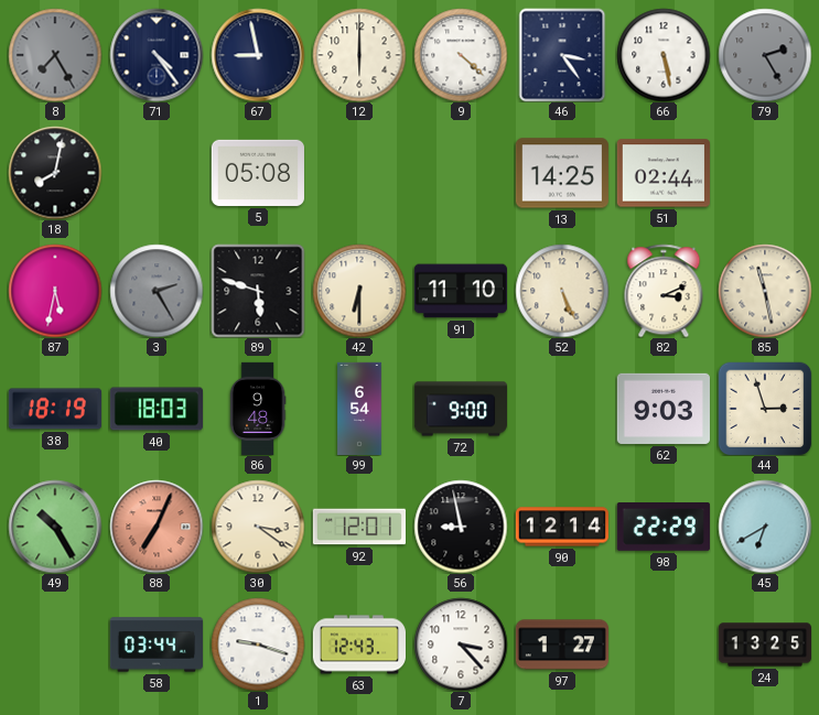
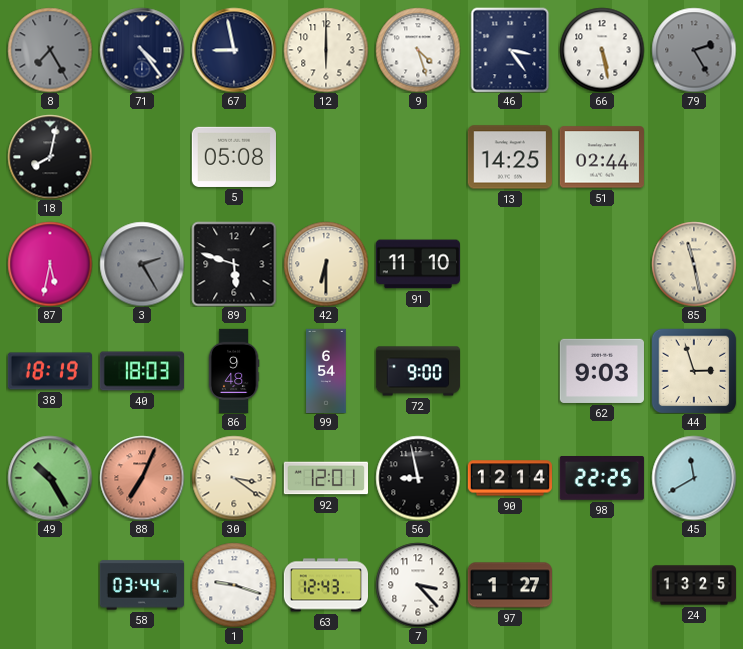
9: 4:22 -> 4:27 (418, 50)
52: 5:26 -> none (562, 291)
82: 3:11 -> none (664, 291)
98: 22:29 -> 22:25 (602, 478)
45: 6:40 -> 11:40 (694, 478)
